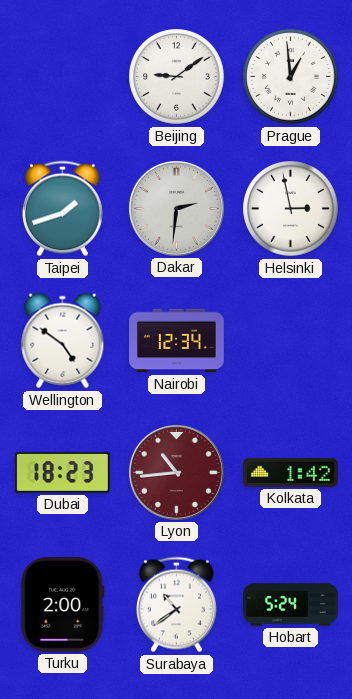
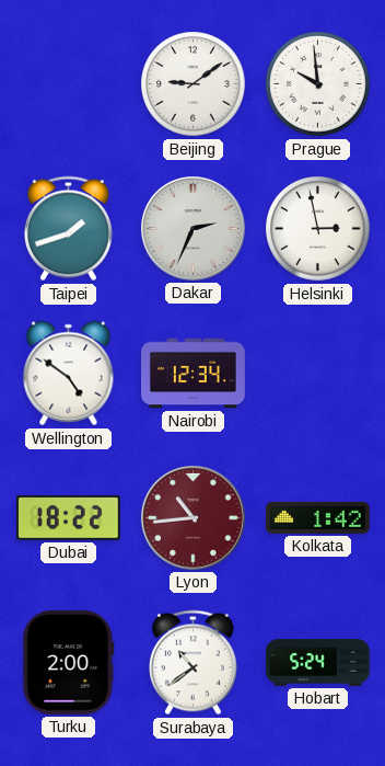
Prague: 12:59 -> 9:59 (318, 84)
Dakar: 2:31 -> 2:34 (192, 228)
Dubai: 18:23 -> 18:22 (68, 517)
